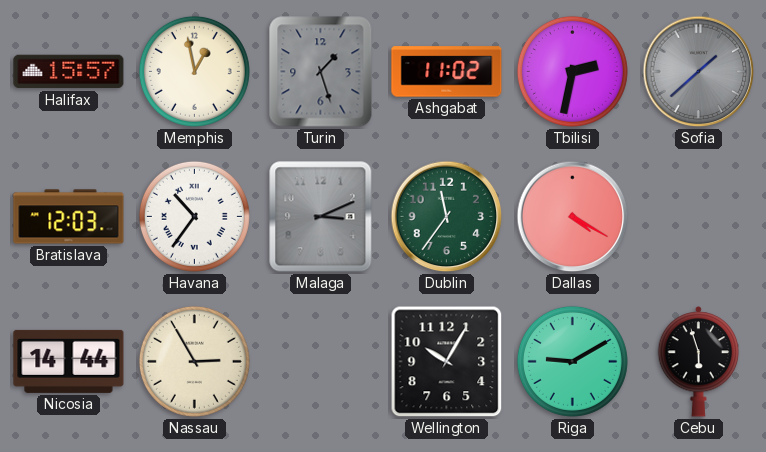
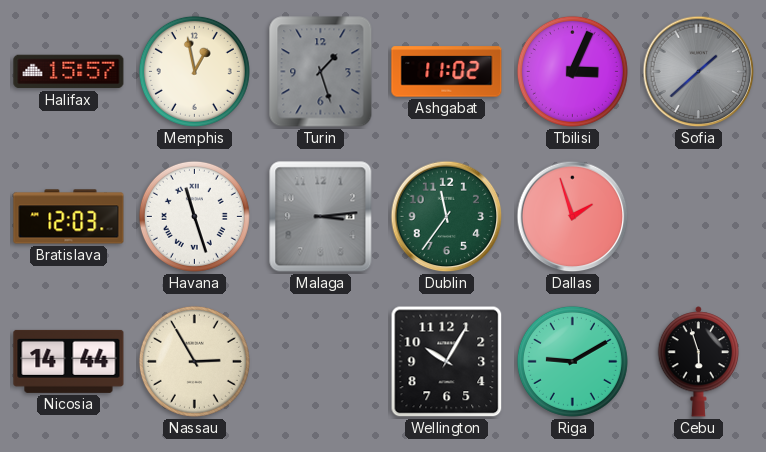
Tbilisi: 2:32 -> 3:04 (572, 71)
Havana: 10:36 -> 11:27 (194, 216)
Malaga: 3:11 -> 3:14 (321, 217)
Dallas: 4:20 -> 1:57 (573, 217)
